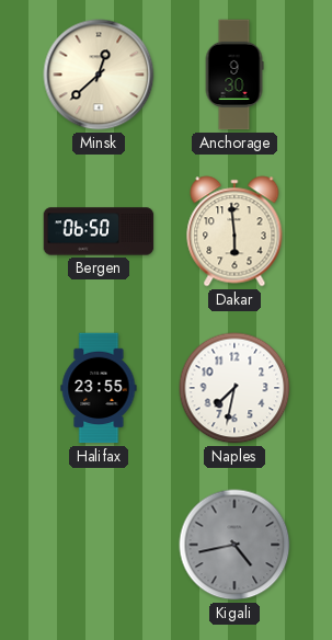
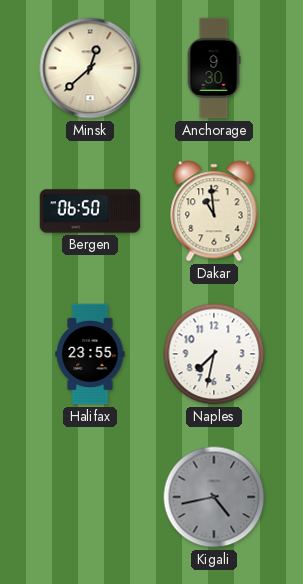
Dakar: 5:59 -> 10:59 (214, 211)
